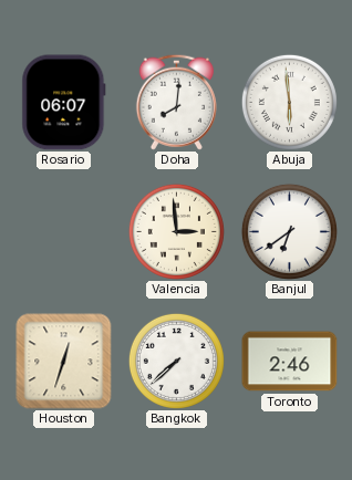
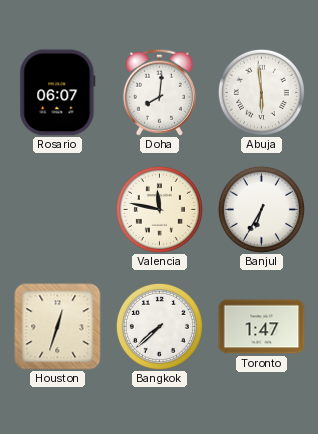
Valencia: 2:59 -> 11:47 (159, 209)
Banjul: 6:39 -> 6:35 (261, 209)
Toronto: 2:46 -> 1:47 (262, 327)
